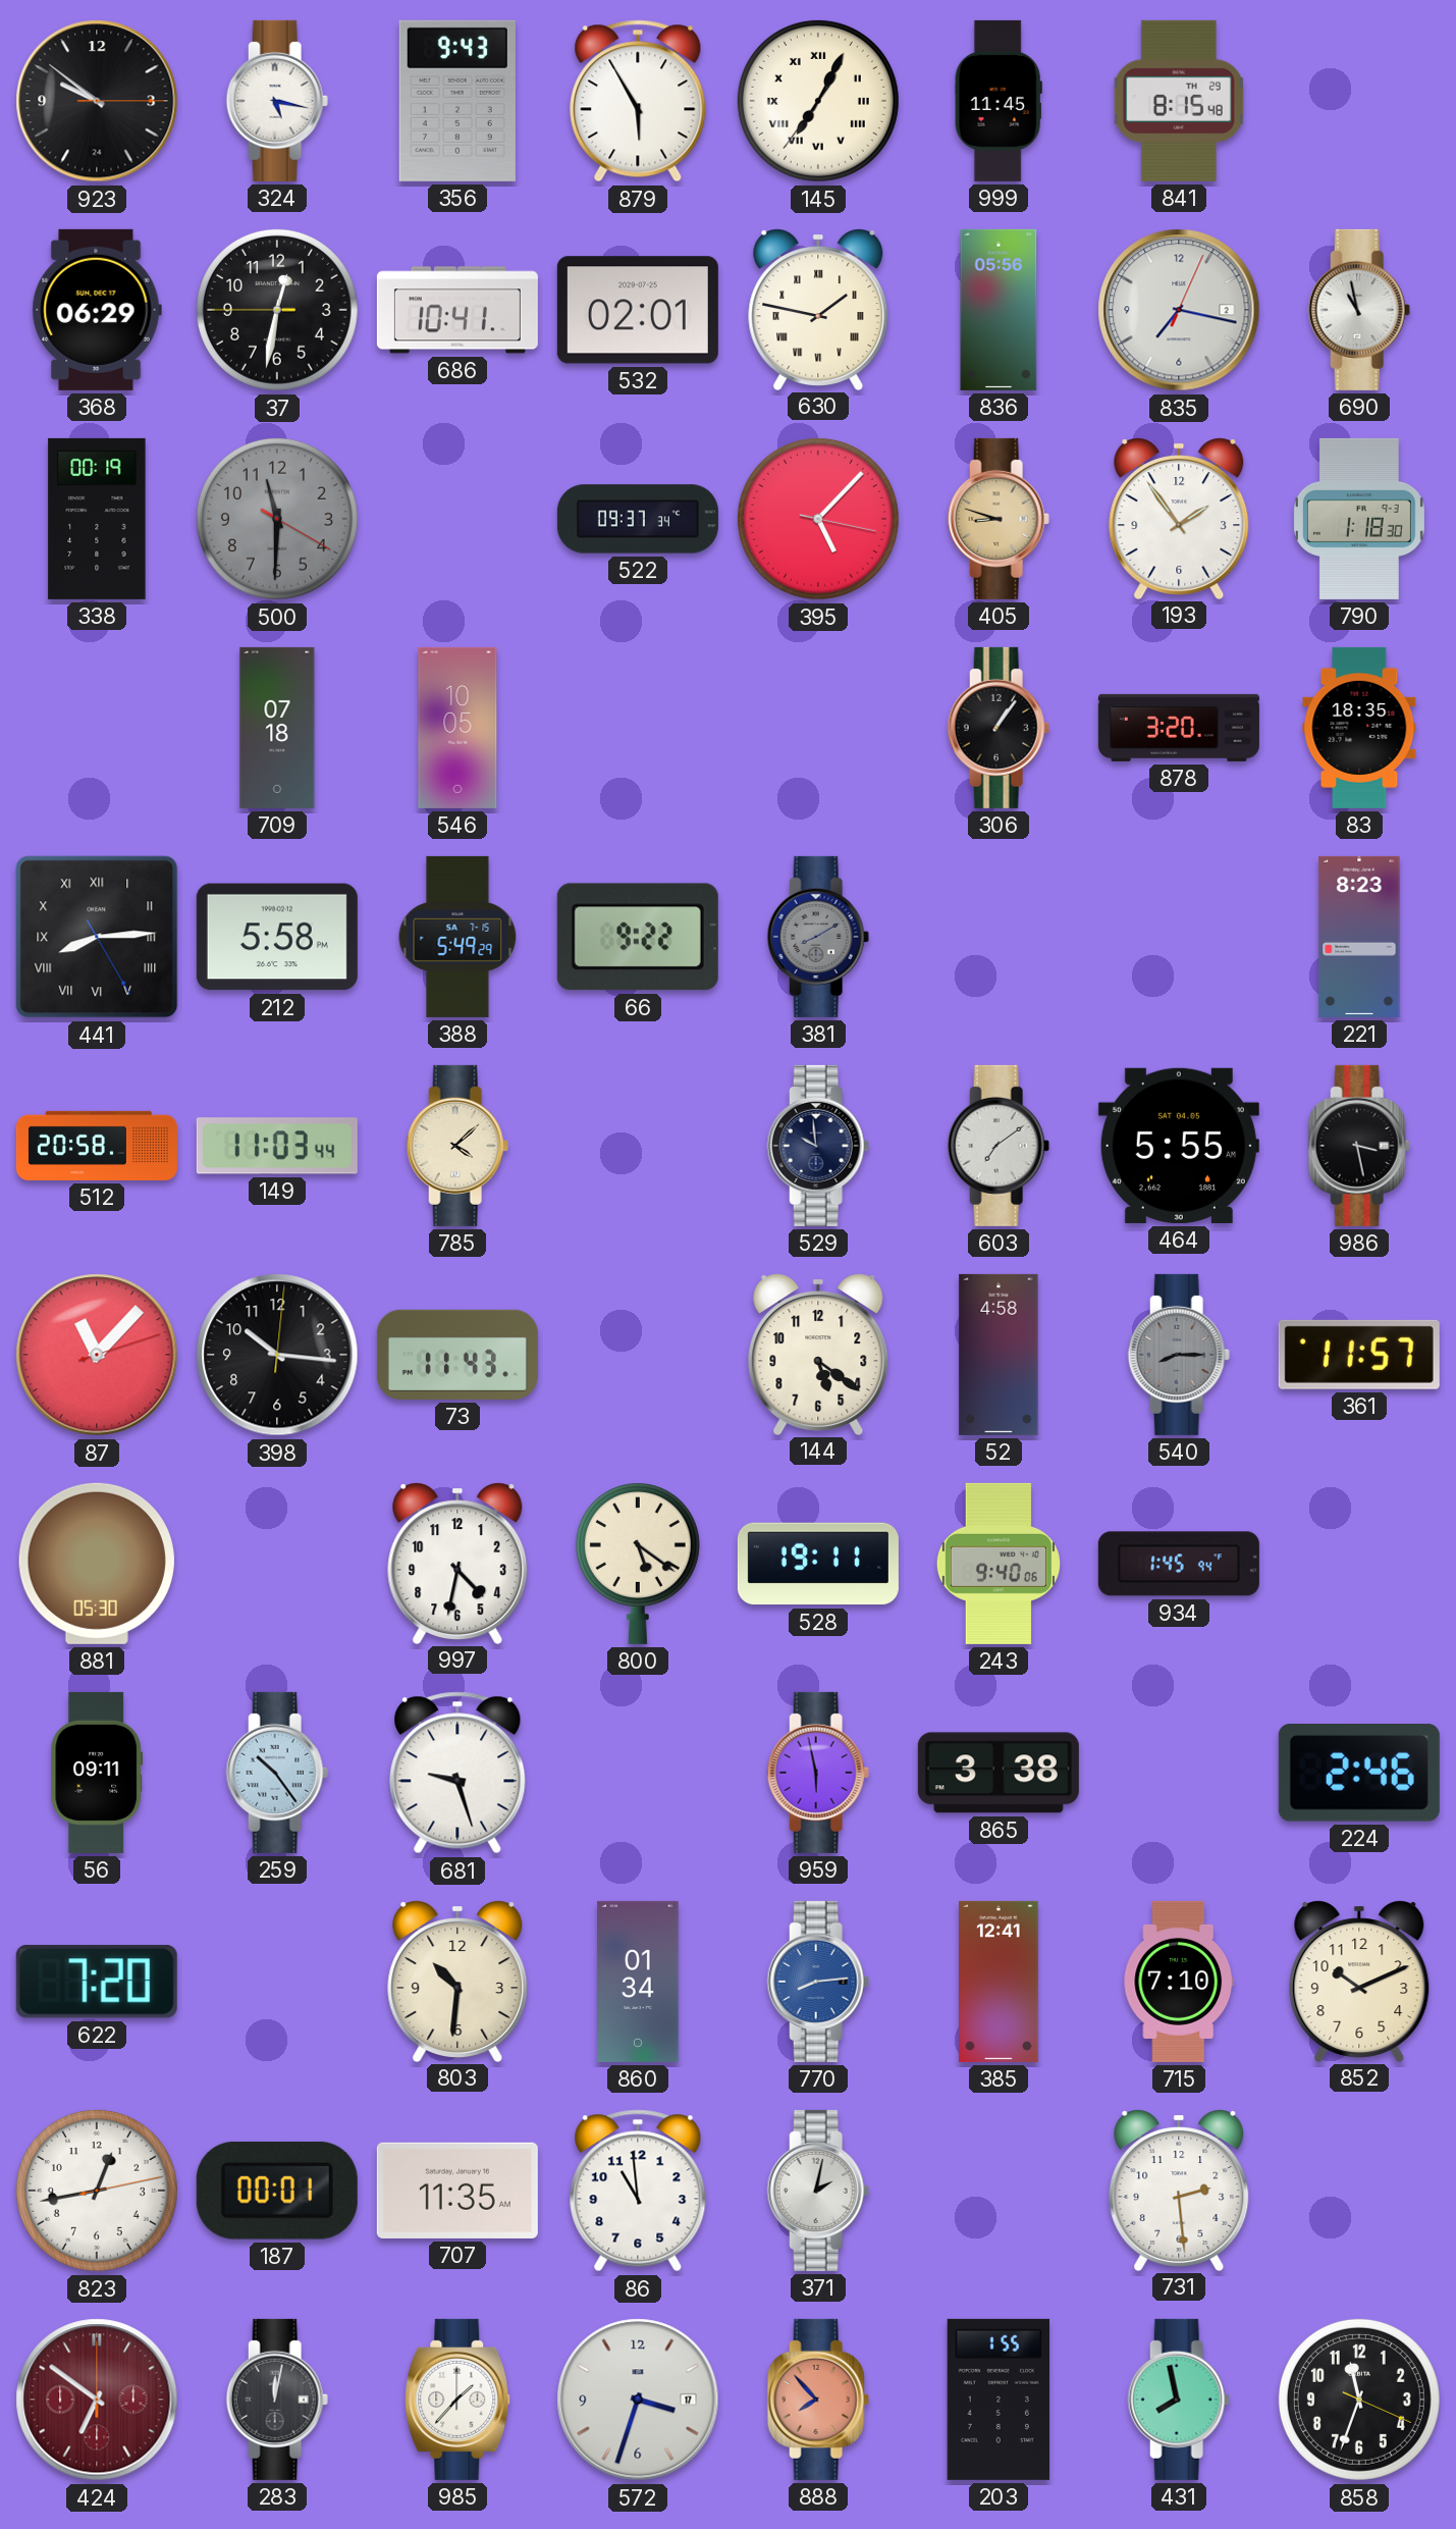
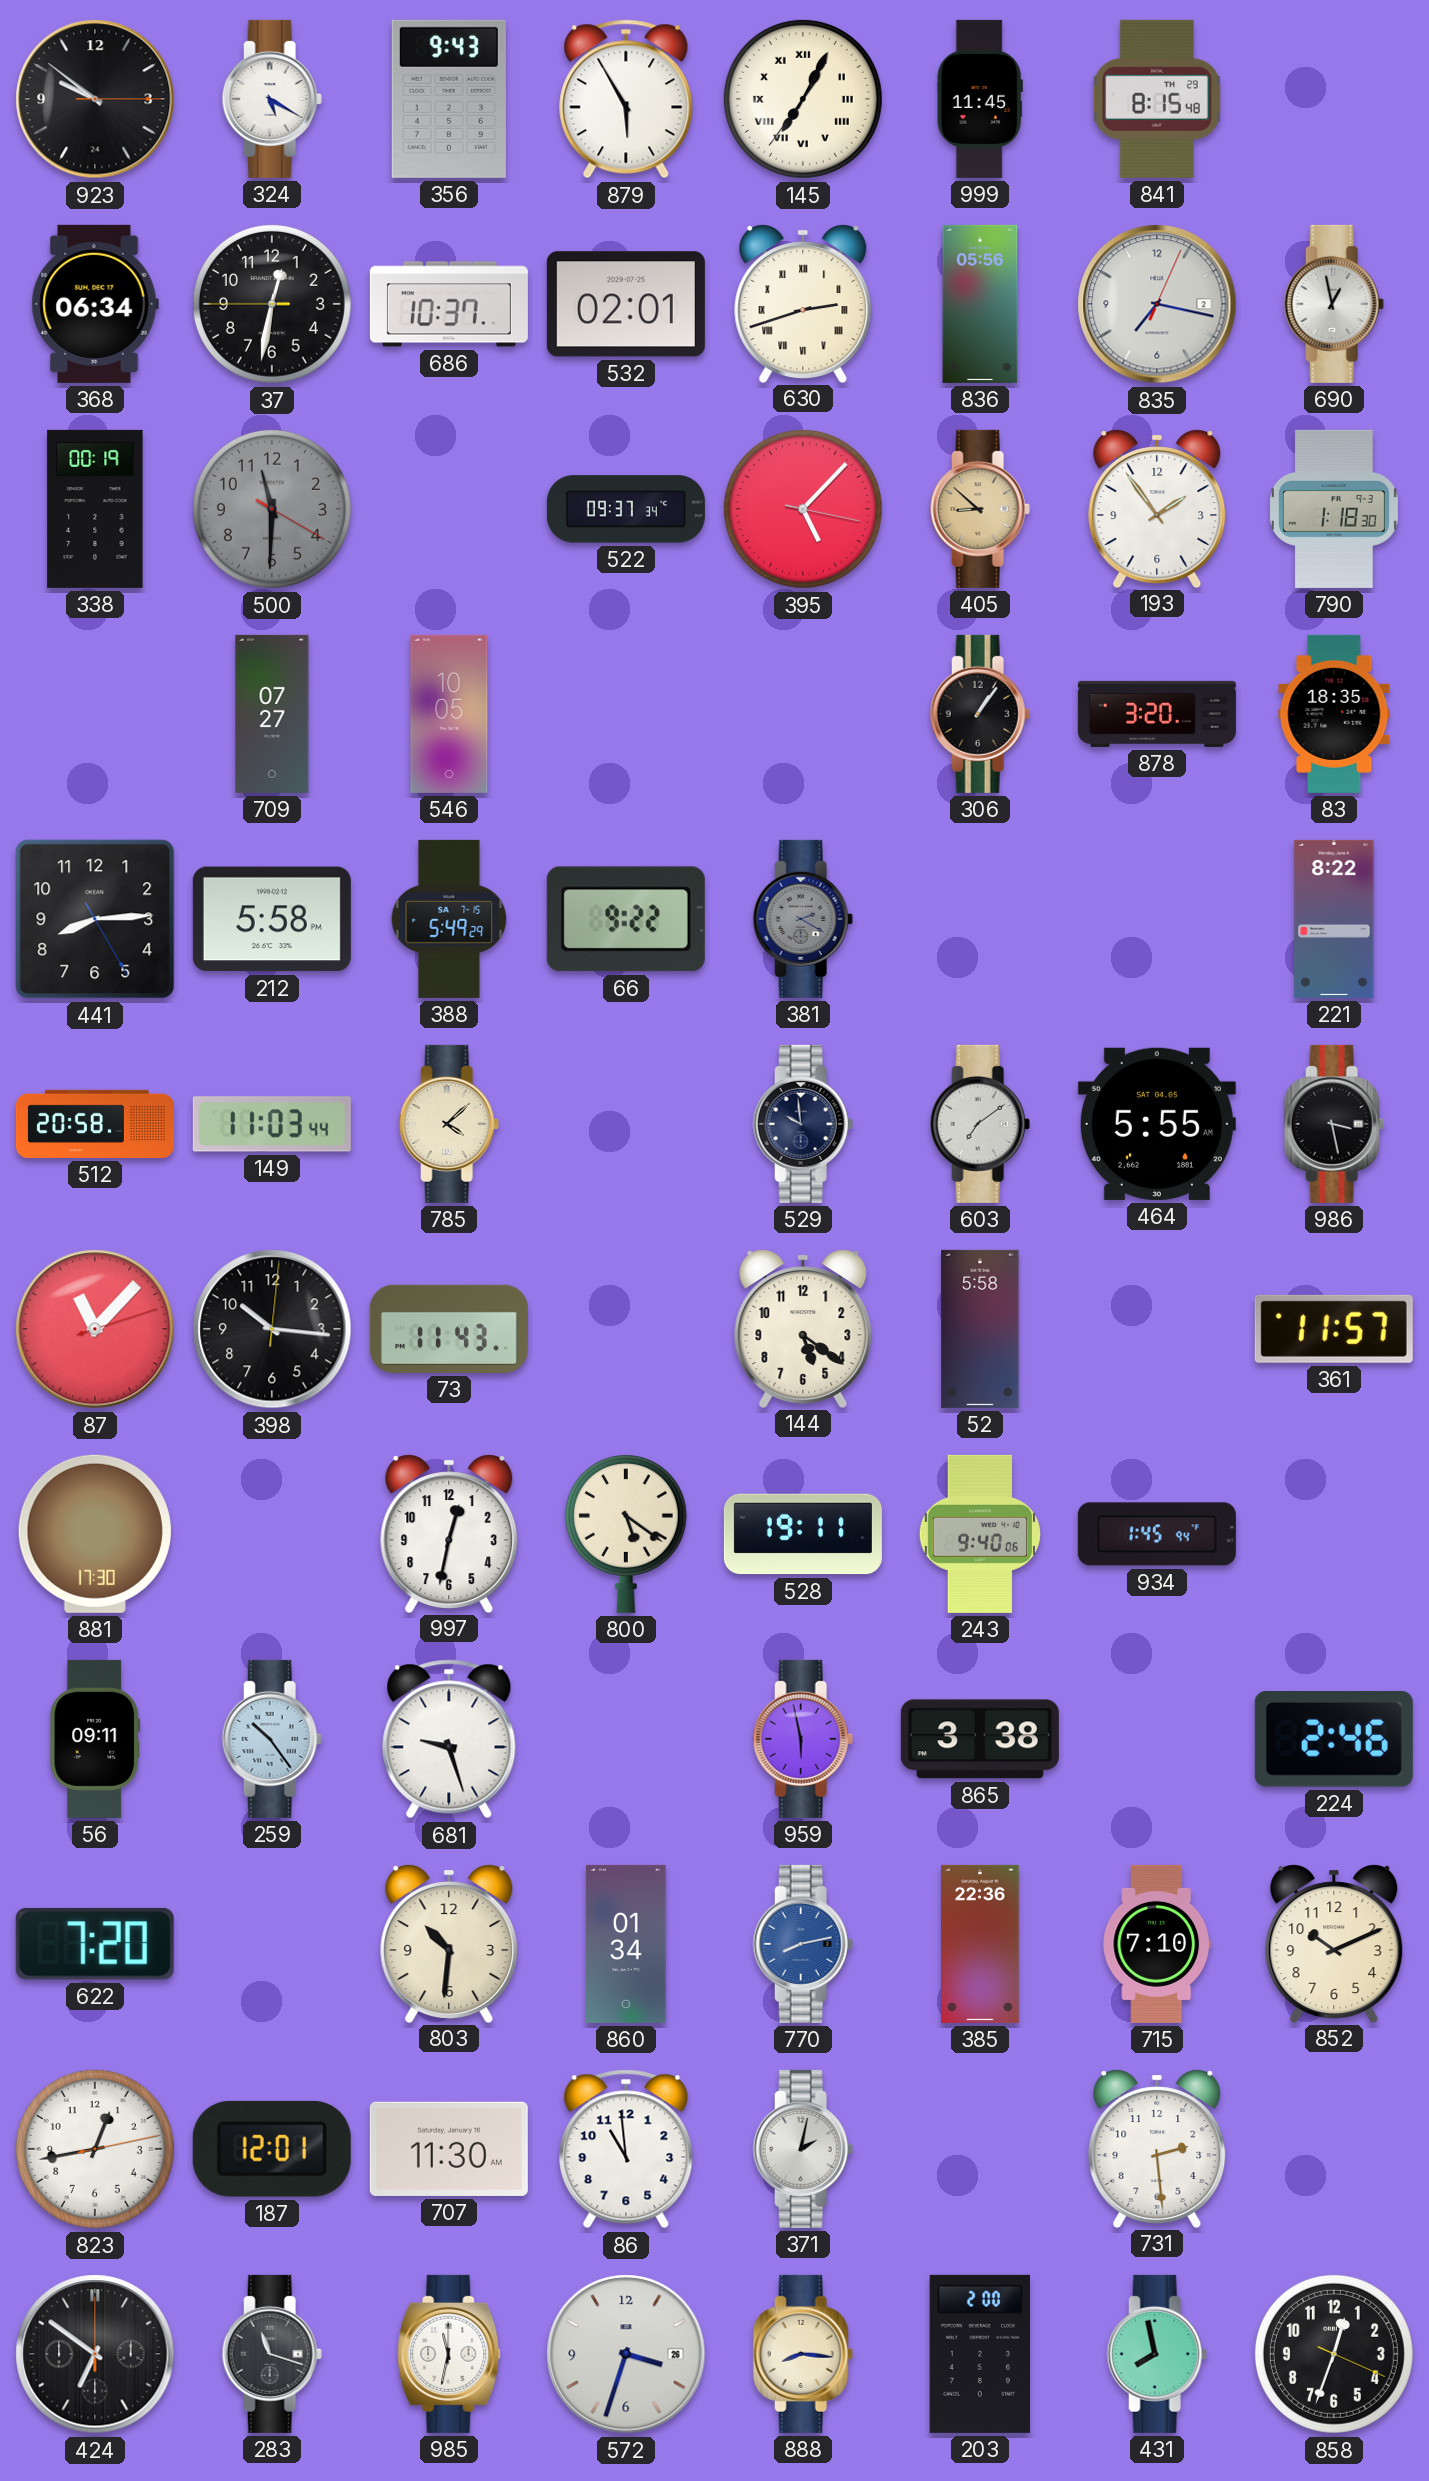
324: 5:17 -> 5:20 (272, 99)
368: 06:29 -> 06:34 (95, 304)
686: 10:41 -> 10:37 (449, 304)
630: 1:47 -> 2:42 (803, 303)
690: 10:58 -> 12:58 (1334, 304)
405: 8:48 -> 8:52 (980, 509)
709: 07:18 -> 07:27 (272, 714)
441 numerals: Roman -> Arabic (95, 919)
381: 8:10 -> 2:20 (803, 919)
221: 8:23 -> 8:22 (1334, 919)
52: 4:58 -> 5:58 (980, 1329)
540: 8:15 -> none (1179, 1355)
881: 05:30 -> 17:30 (95, 1534)
997: 4:32 -> 12:32 (449, 1533)
770: 8:14 -> 8:13 (803, 1944)
385: 12:41 -> 22:36 (980, 1944)
187: 00:01 -> 12:01 (272, 2149)
707: 11:35 -> 11:30 (449, 2149)
424 dial: burgundy -> black (95, 2354)
283: 12:02 -> 11:18 (272, 2354)
985: 1:37 -> 11:32 (449, 2354)
572 date: 17 -> 26 (626, 2354)
888: 7:53 -> 8:16 (803, 2354)
888 dial: salmon -> cream (803, 2354)
203: 1:55 -> 2:00 (980, 2354)
858: 11:33 -> 12:33 (1334, 2354)
